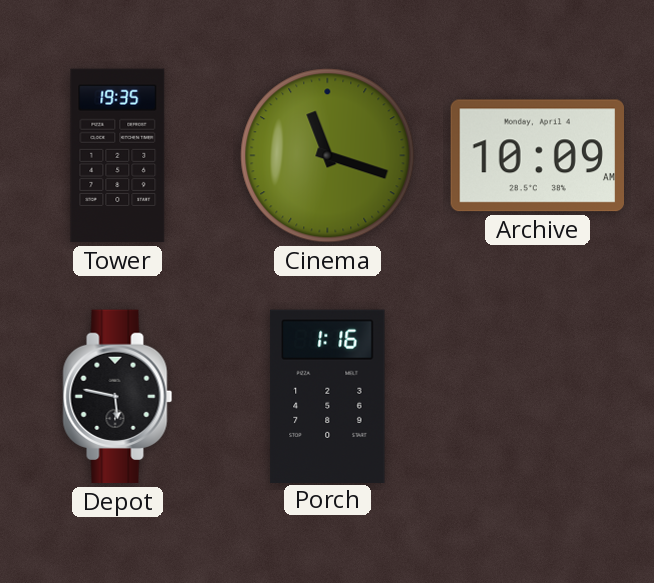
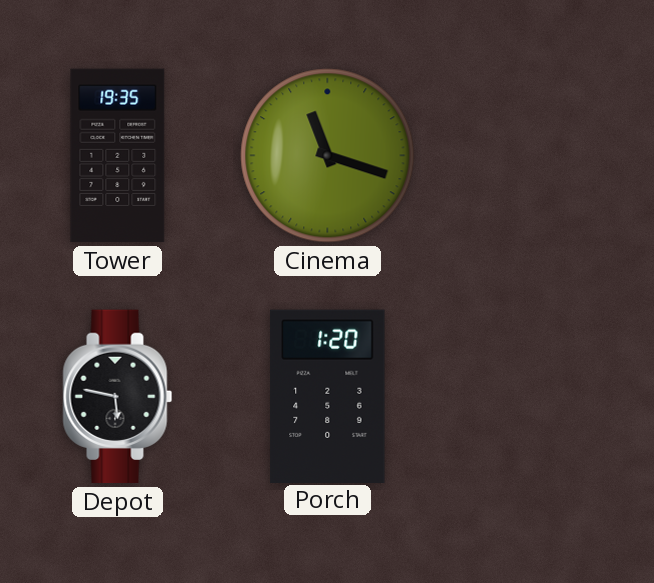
Archive: 10:09 -> none (537, 156)
Porch: 1:16 -> 1:20 (328, 396)
